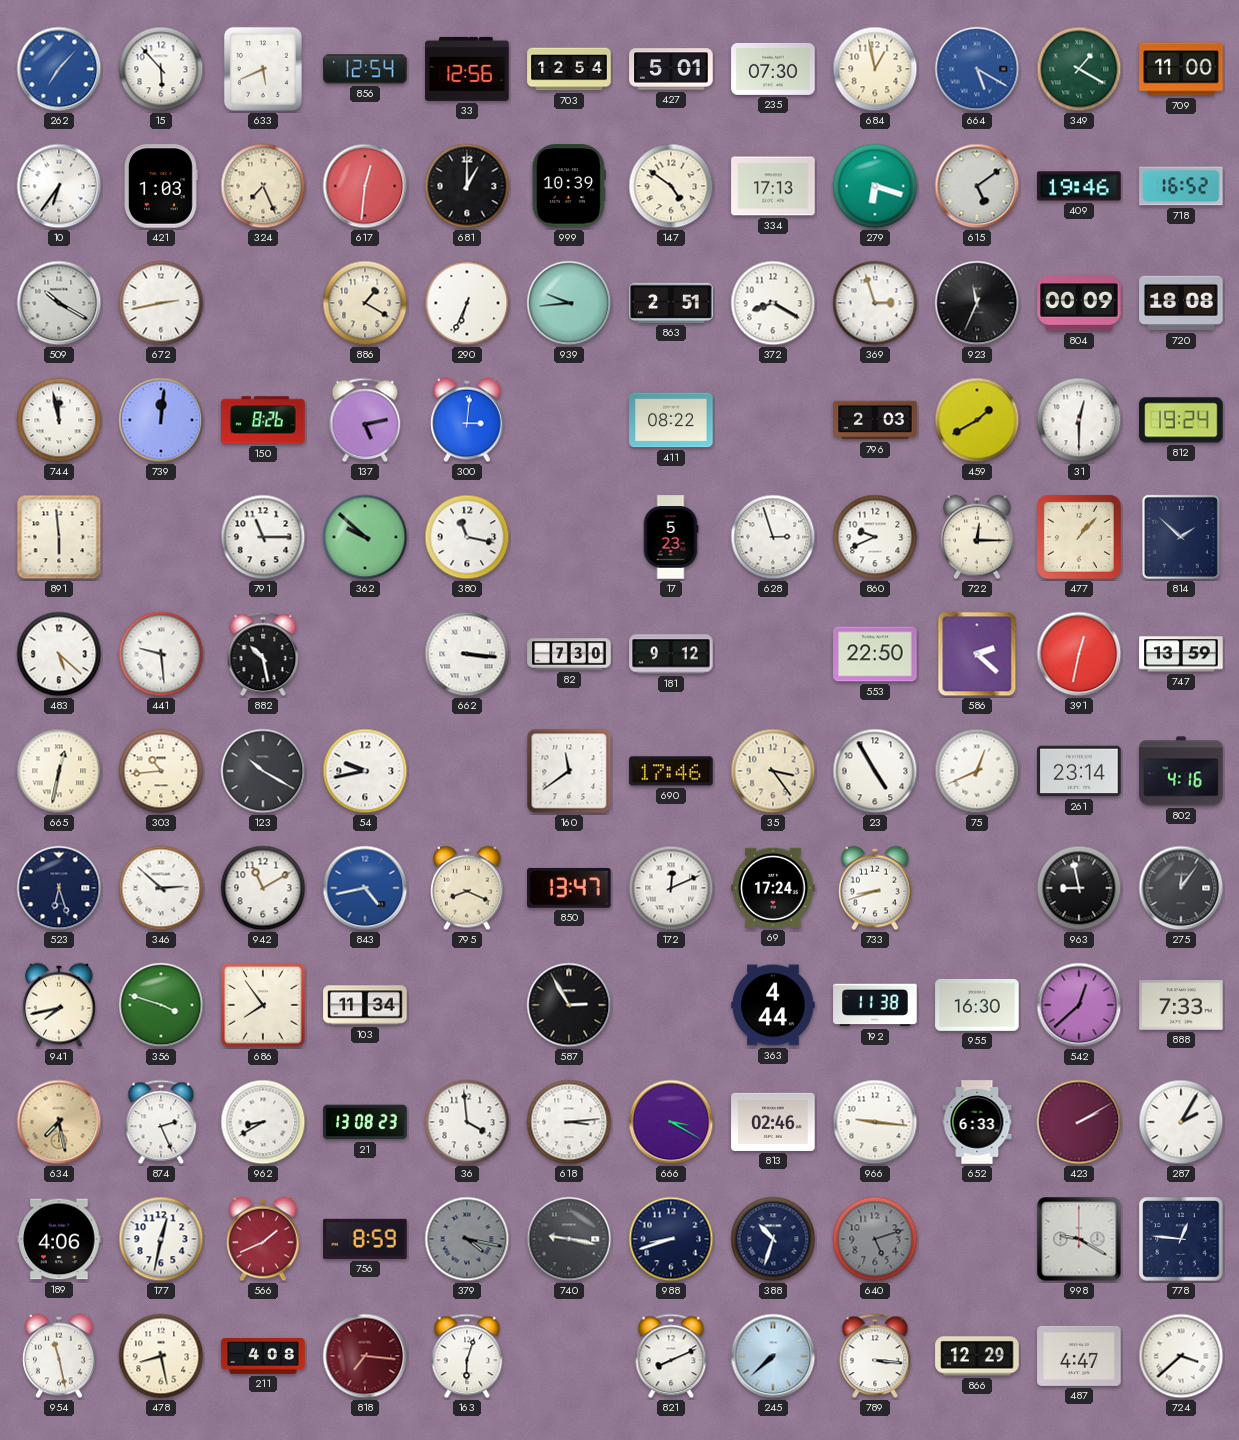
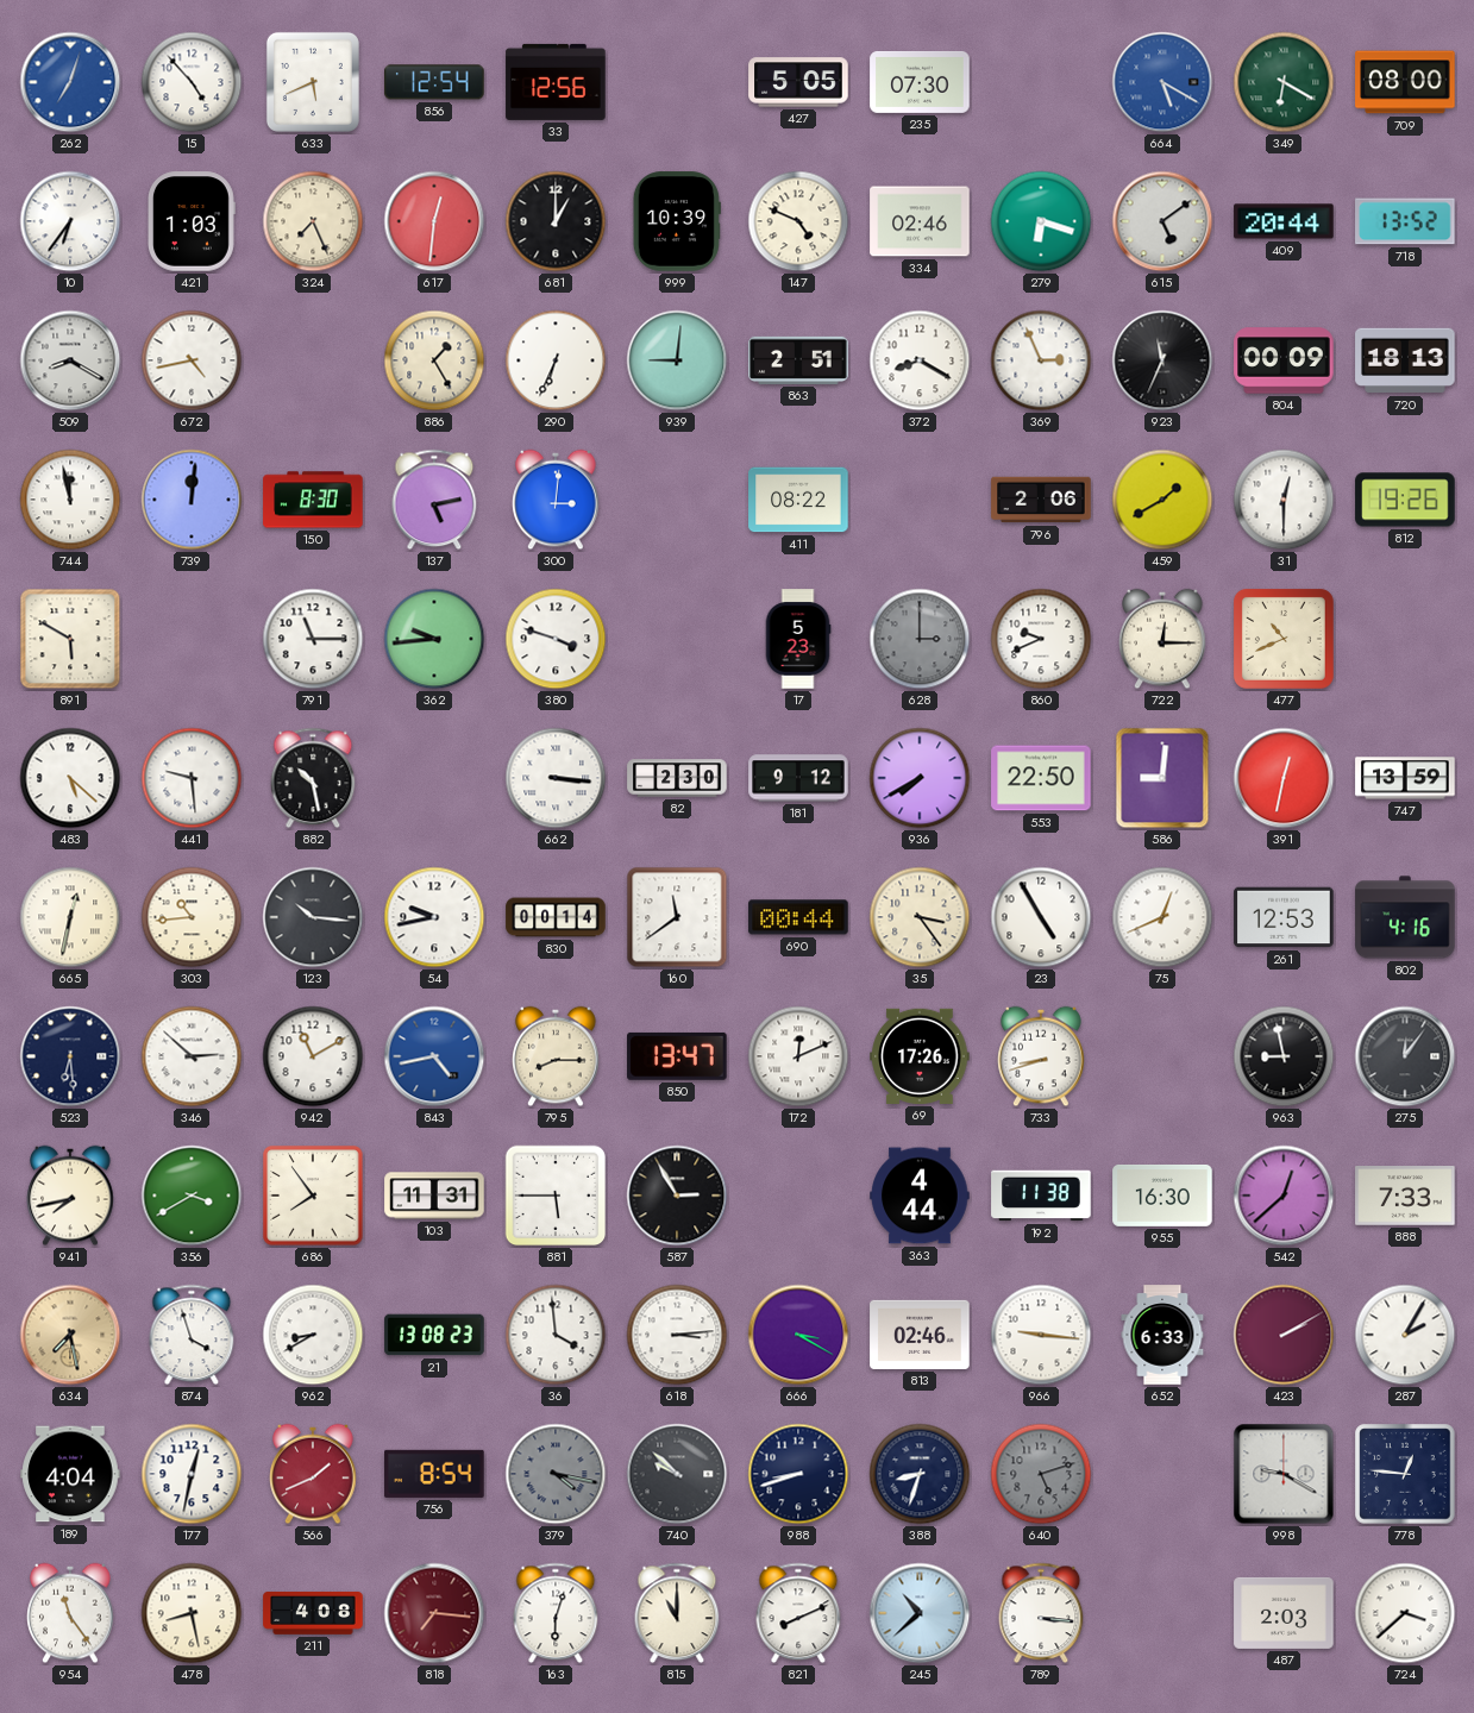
262: 7:07 -> 7:03 (70, 82)
15: 5:53 -> 4:53 (192, 82)
703: 12:54 -> none (569, 69)
427: 5:01 -> 5:05 (798, 82)
684: 12:58 -> none (875, 69)
349: 1:20 -> 6:20 (1284, 82)
709: 11:00 -> 08:00 (1405, 82)
147: 4:51 -> 4:49 (798, 221)
334: 17:13 -> 02:46 (920, 221)
409: 19:46 -> 20:44 (1284, 221)
718: 16:52 -> 13:52 (1405, 221)
509: 10:20 -> 8:20 (70, 360)
672: 2:43 -> 4:43 (192, 360)
886: 1:20 -> 1:25 (434, 360)
939: 9:44 -> 9:01 (677, 360)
369: 2:57 -> 2:56 (1041, 360)
720: 18:08 -> 18:13 (1405, 360)
150: 8:26 -> 8:30 (313, 500)
796: 2:03 -> 2:06 (1041, 500)
812: 19:24 -> 19:26 (1405, 500)
891: 5:59 -> 5:50 (70, 639)
362: 9:52 -> 9:44 (434, 639)
380: 11:17 -> 3:48 (556, 639)
628: 2:57 -> 3:00 (920, 639)
628 dial: white -> grey (920, 639)
477: 1:07 -> 10:41 (1284, 639)
814: 1:52 -> none (1181, 537)
82: 7:30 -> 2:30 (677, 778)
936: none -> 7:40 (920, 778)
586: 2:22 -> 9:01 (1162, 778)
123: 10:20 -> 10:16 (313, 917)
830: none -> 00:14 (556, 917)
690: 17:46 -> 00:44 (798, 917)
261: 23:14 -> 12:53 (1284, 917)
523: 6:27 -> 6:29 (70, 1056)
795: 8:19 -> 8:15 (556, 1056)
69: 17:24 -> 17:26 (920, 1056)
356: 3:48 -> 3:40 (192, 1196)
103: 11:34 -> 11:31 (434, 1196)
881: none -> 5:45 (556, 1196)
874: 2:26 -> 3:57 (192, 1335)
189: 4:06 -> 4:04 (70, 1474)
756: 8:59 -> 8:54 (434, 1474)
740: 9:17 -> 9:52 (677, 1474)
388: 10:33 -> 8:33 (920, 1474)
954: 11:28 -> 11:24 (70, 1613)
815: none -> 11:00 (677, 1613)
245: 7:38 -> 10:38 (920, 1613)
866: 12:29 -> none (977, 1356)
487: 4:47 -> 2:03 (1284, 1613)
